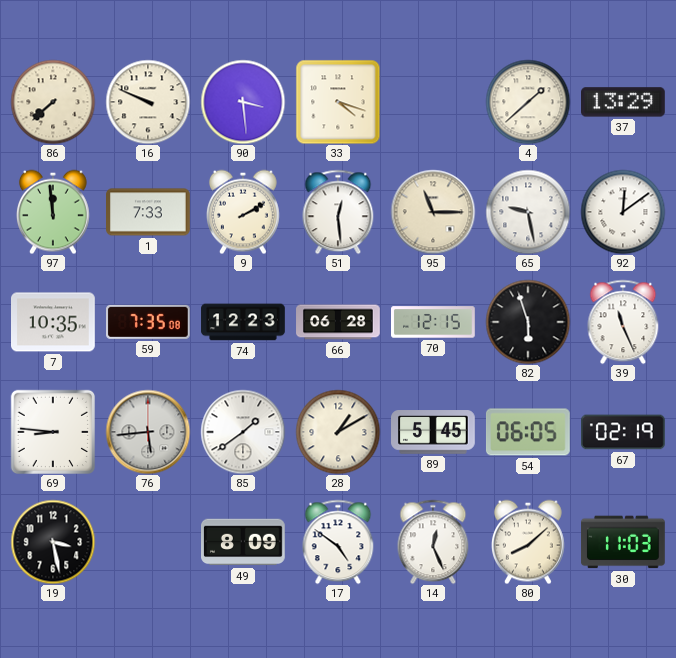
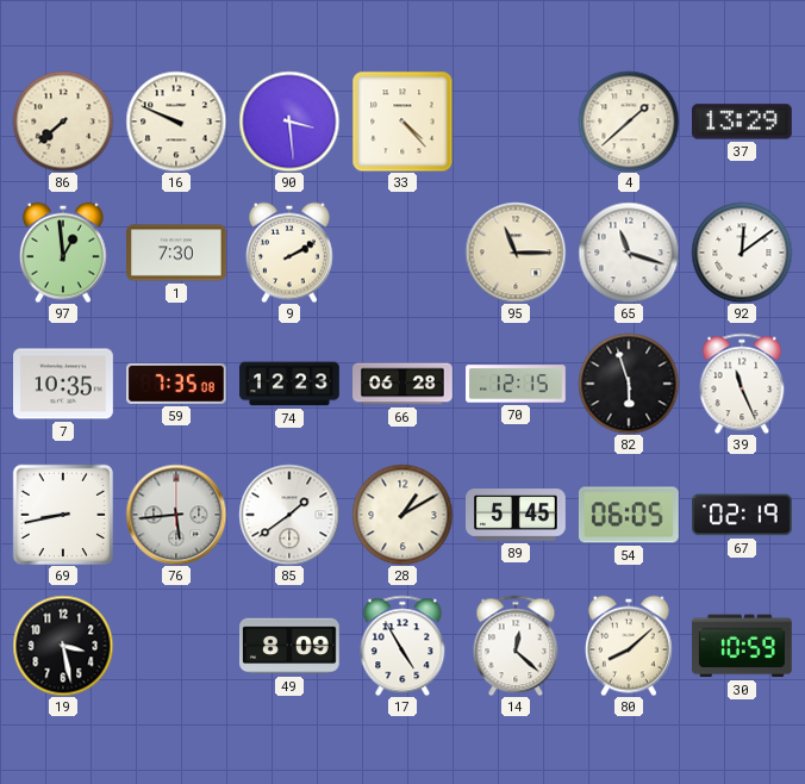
33: 4:18 -> 4:23 (402, 122)
97: 11:59 -> 12:59 (64, 253)
1: 7:33 -> 7:30 (177, 253)
51: 12:29 -> none (338, 212)
65: 9:28 -> 11:18 (629, 253)
69: 8:46 -> 8:43 (62, 514)
17: 4:51 -> 4:55 (402, 646)
14: 12:26 -> 12:22 (516, 646)
30: 11:03 -> 10:59 (743, 646)
